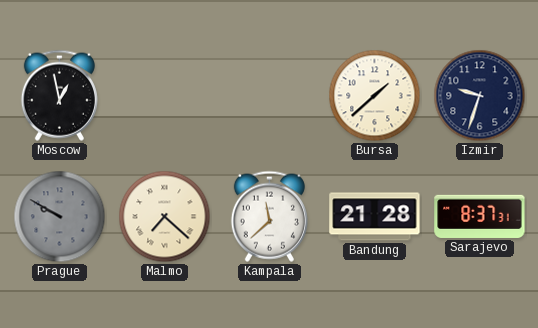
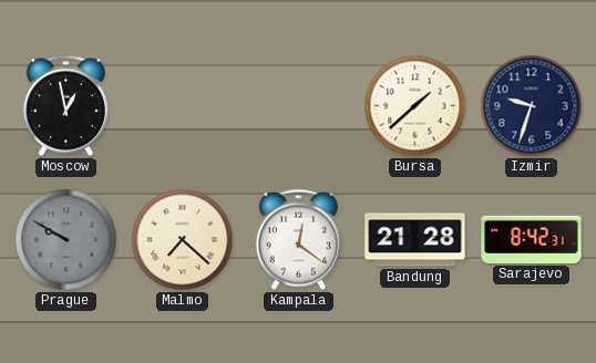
Kampala: 11:38 -> 12:21 (298, 239)
Sarajevo: 8:37 -> 8:42 (532, 239)
